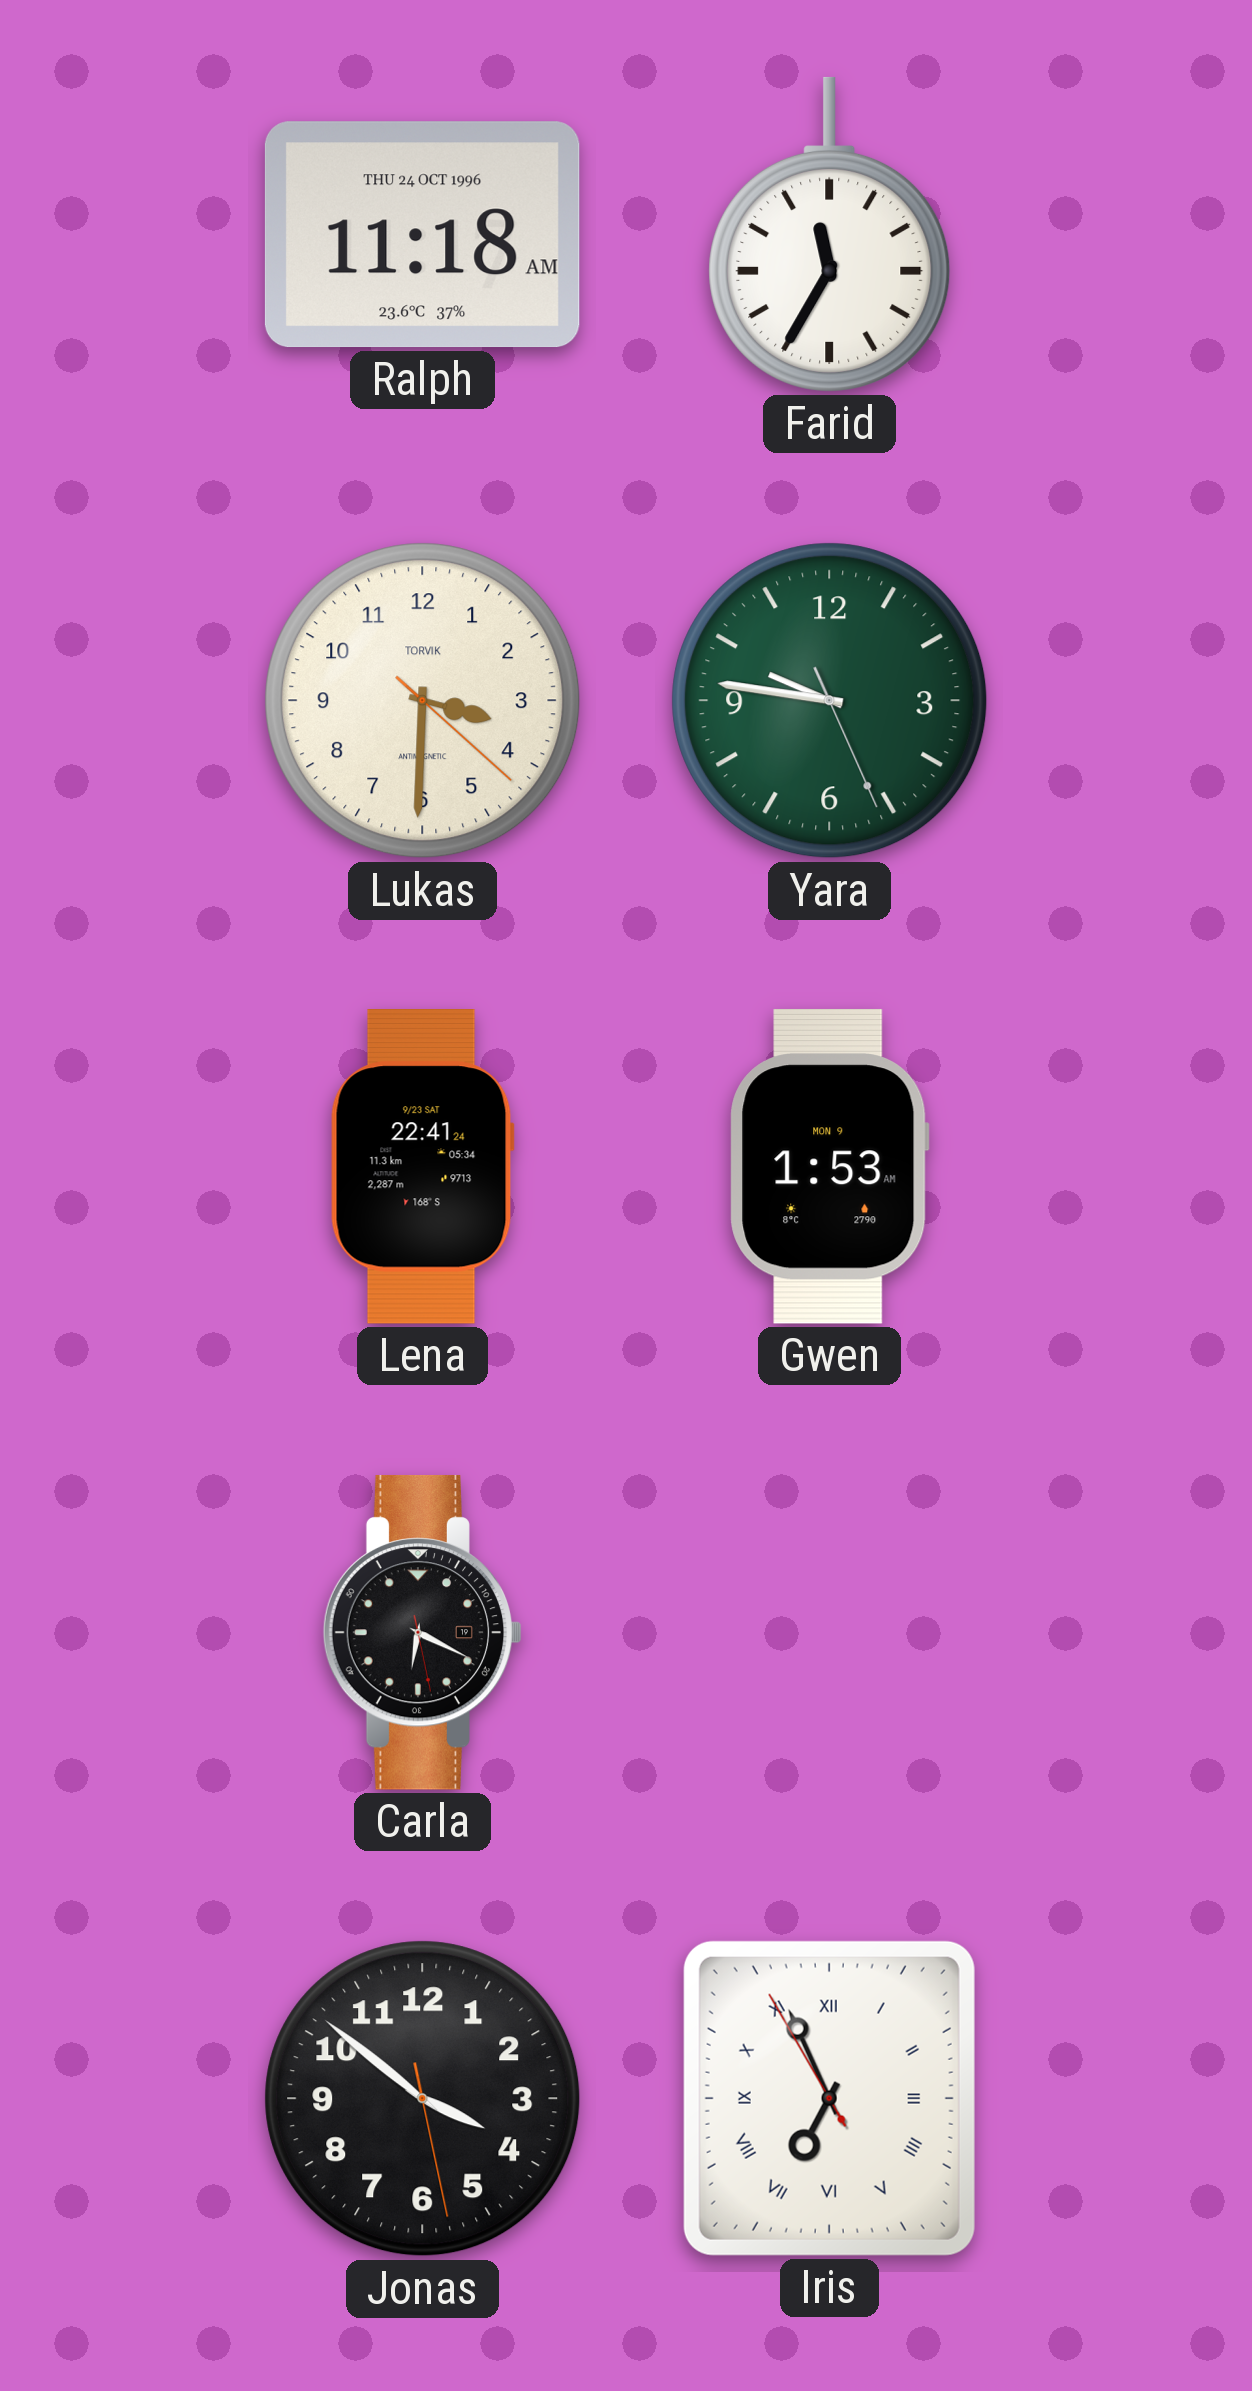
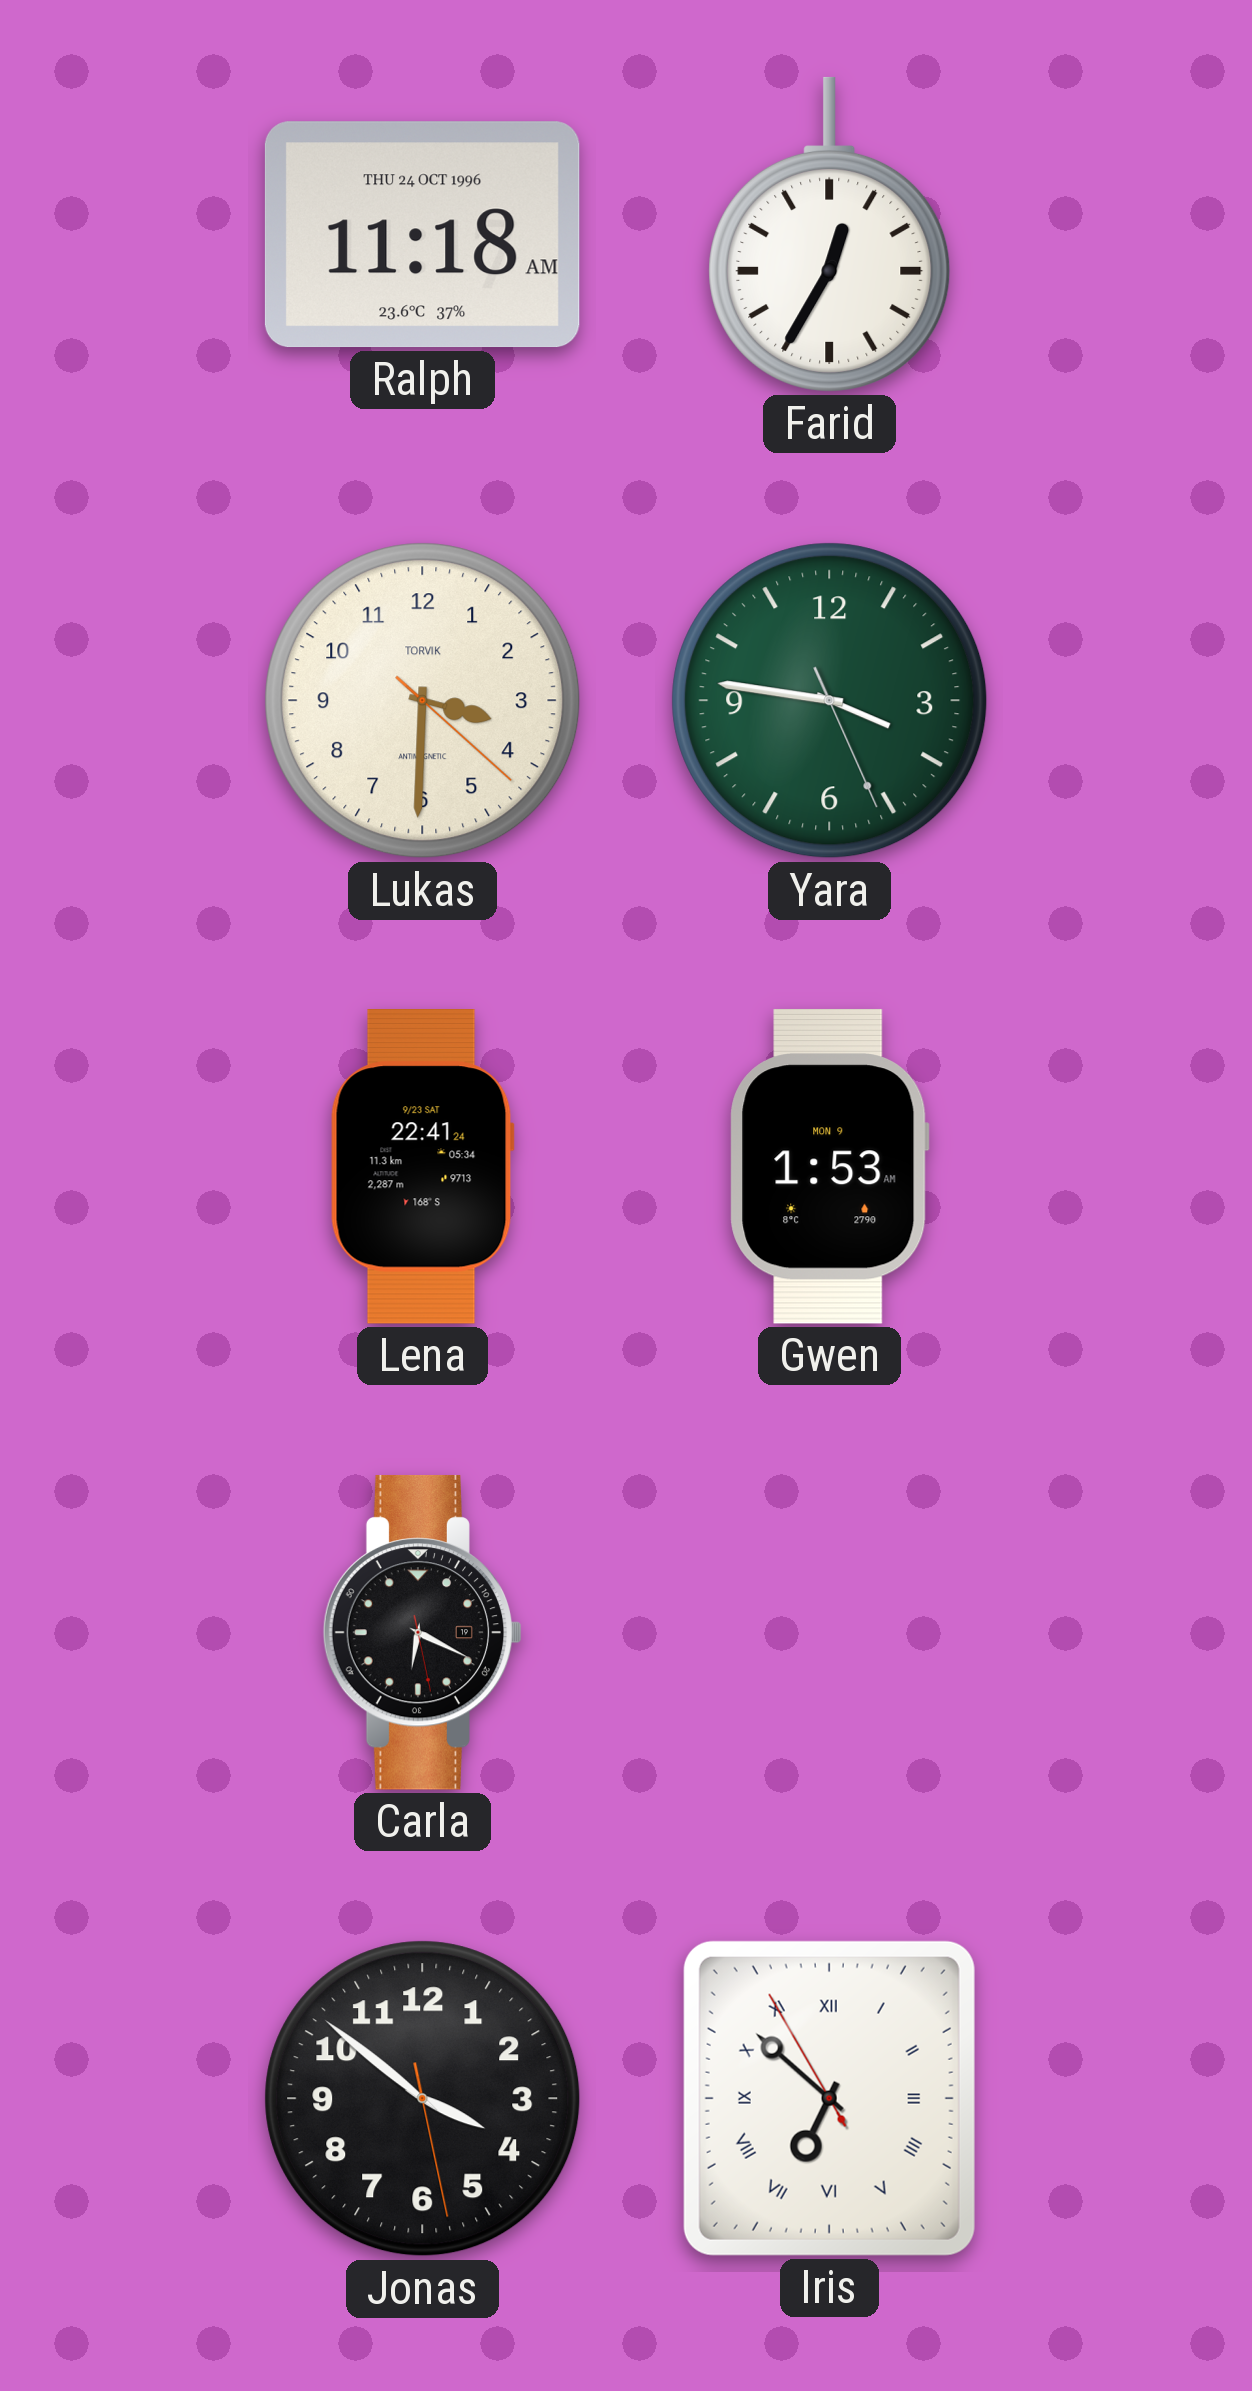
Farid: 11:35 -> 12:35 (830, 234)
Yara: 9:46 -> 3:46 (830, 701)
Iris: 6:55 -> 6:51 (829, 2098)
